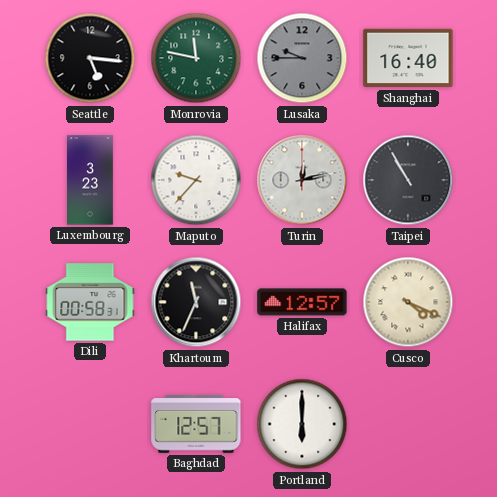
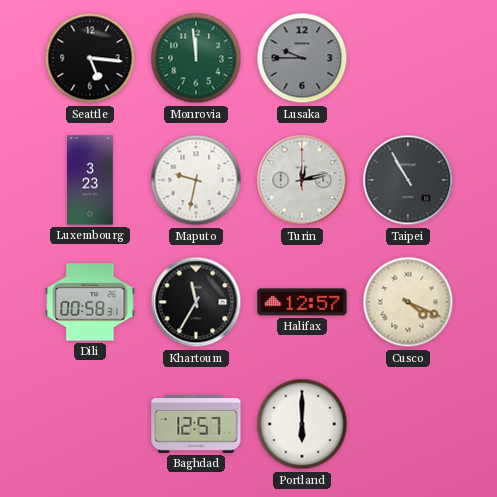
Monrovia: 11:47 -> 11:59 (196, 58)
Shanghai: 16:40 -> none (408, 58)
Maputo: 9:37 -> 9:32 (196, 180)
Khartoum: 11:34 -> 11:35 (196, 302)
